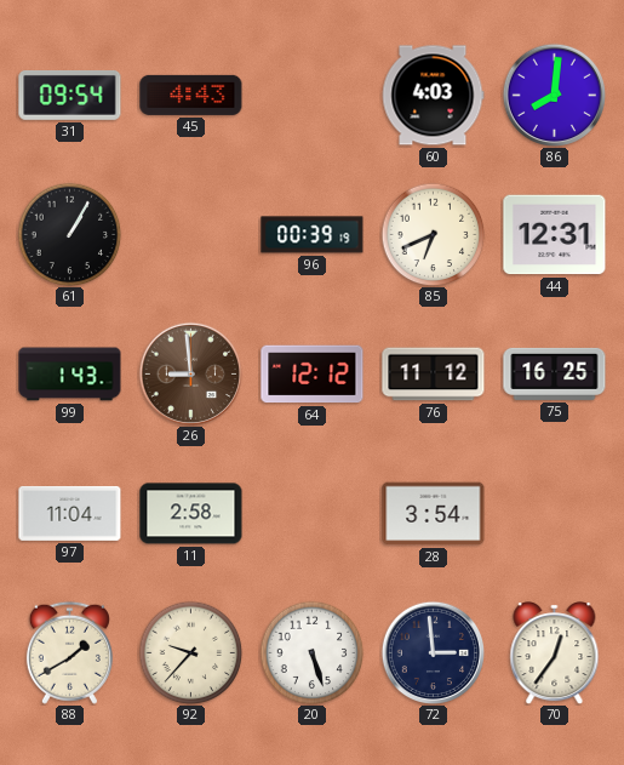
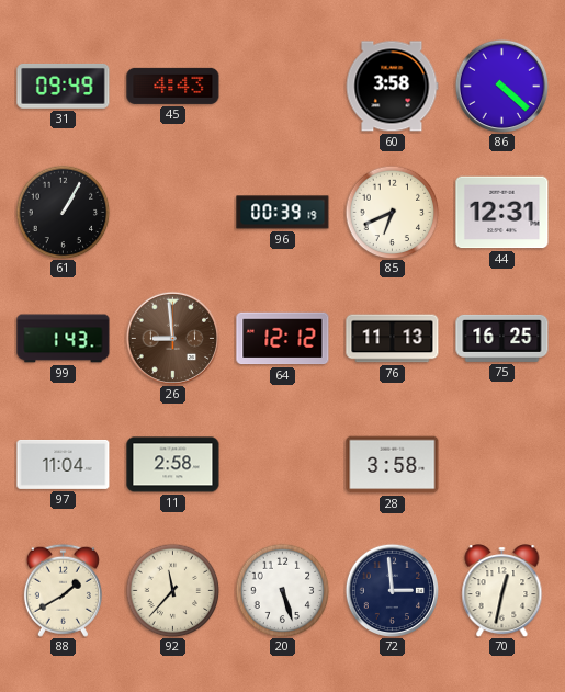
31: 09:54 -> 09:49 (64, 86)
60: 4:03 -> 3:58 (392, 87)
86: 8:01 -> 4:22 (501, 86)
76: 11:12 -> 11:13 (393, 339)
28: 3:54 -> 3:58 (393, 465)
92: 9:37 -> 11:37 (172, 590)
70: 12:36 -> 12:32 (502, 591)
